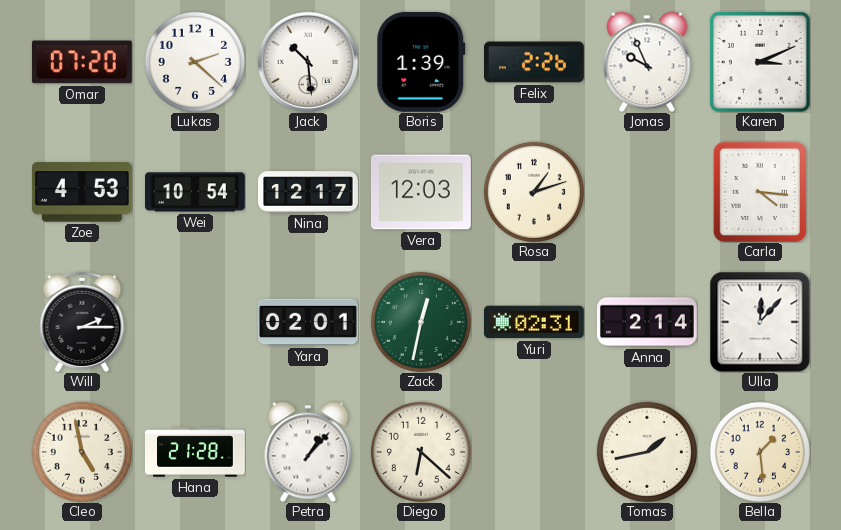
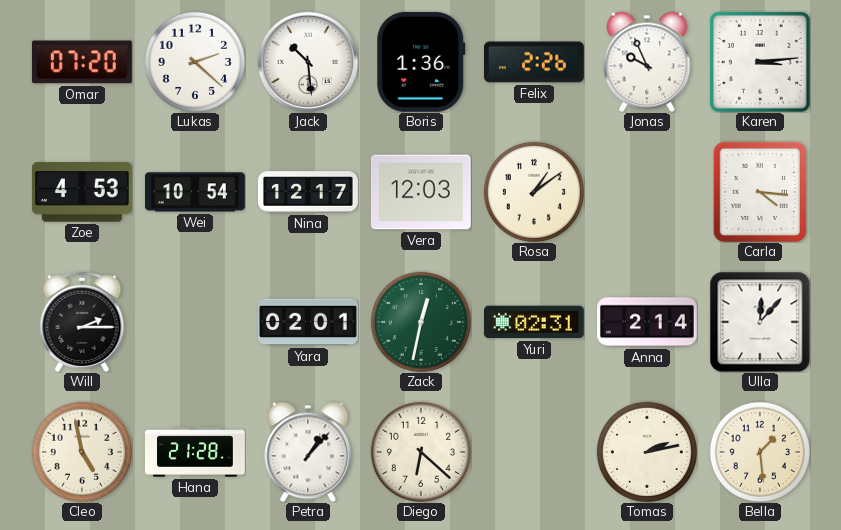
Boris: 1:39 -> 1:36 (421, 62)
Karen: 3:11 -> 3:14 (760, 62)
Rosa: 1:12 -> 1:09 (534, 192)
Tomas: 1:43 -> 2:13 (647, 452)
